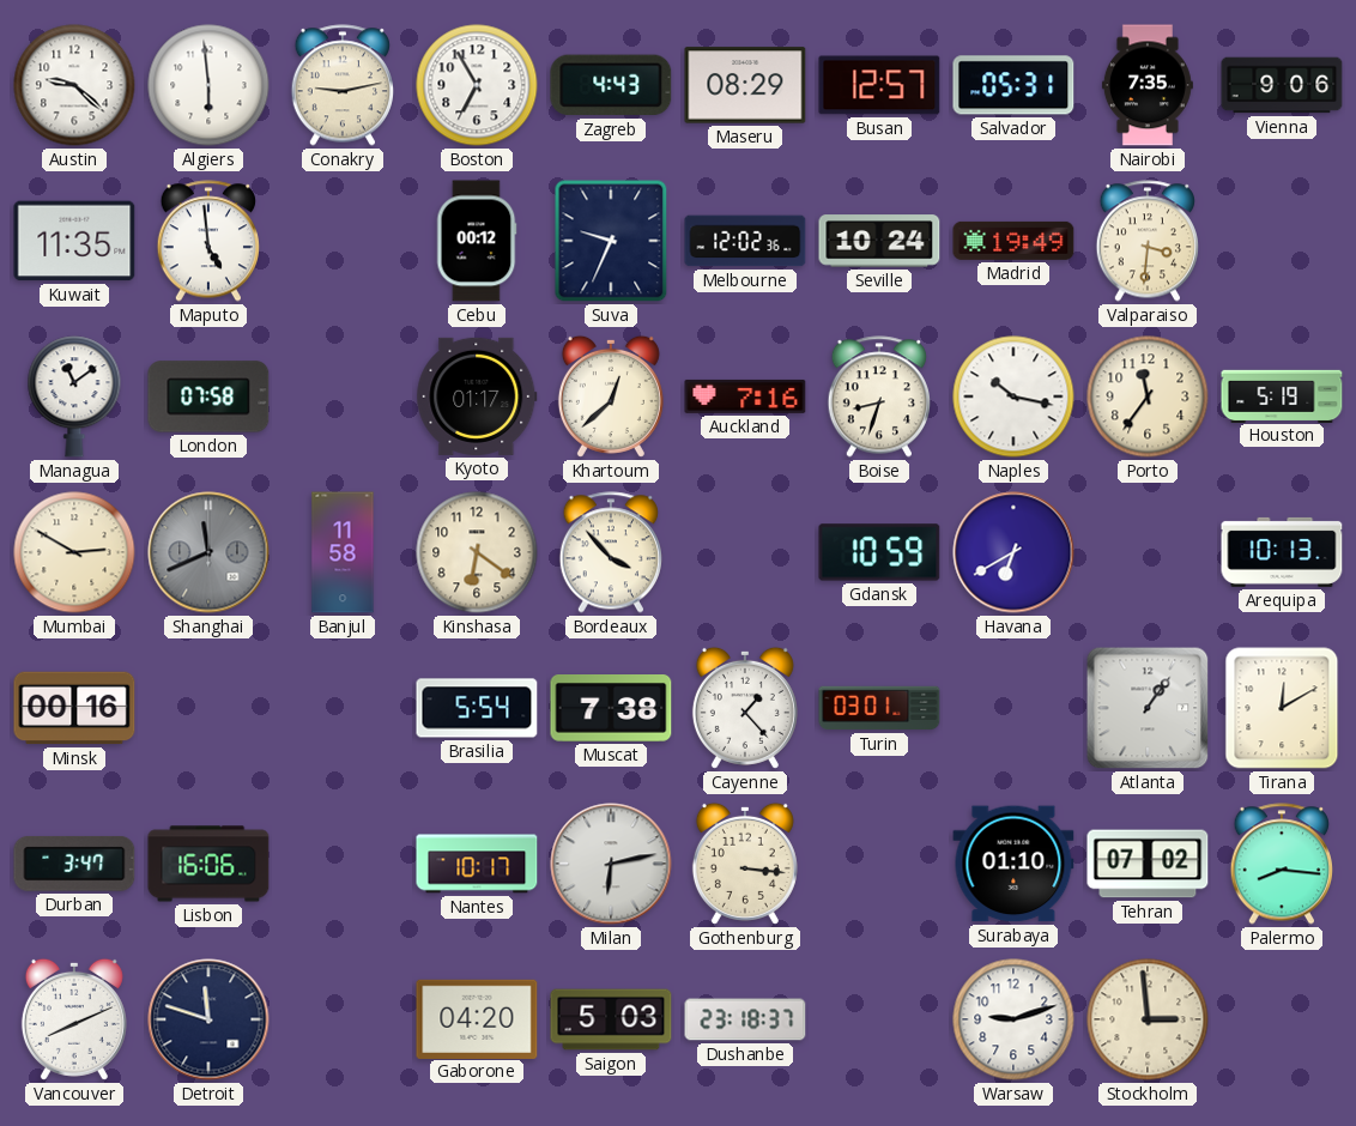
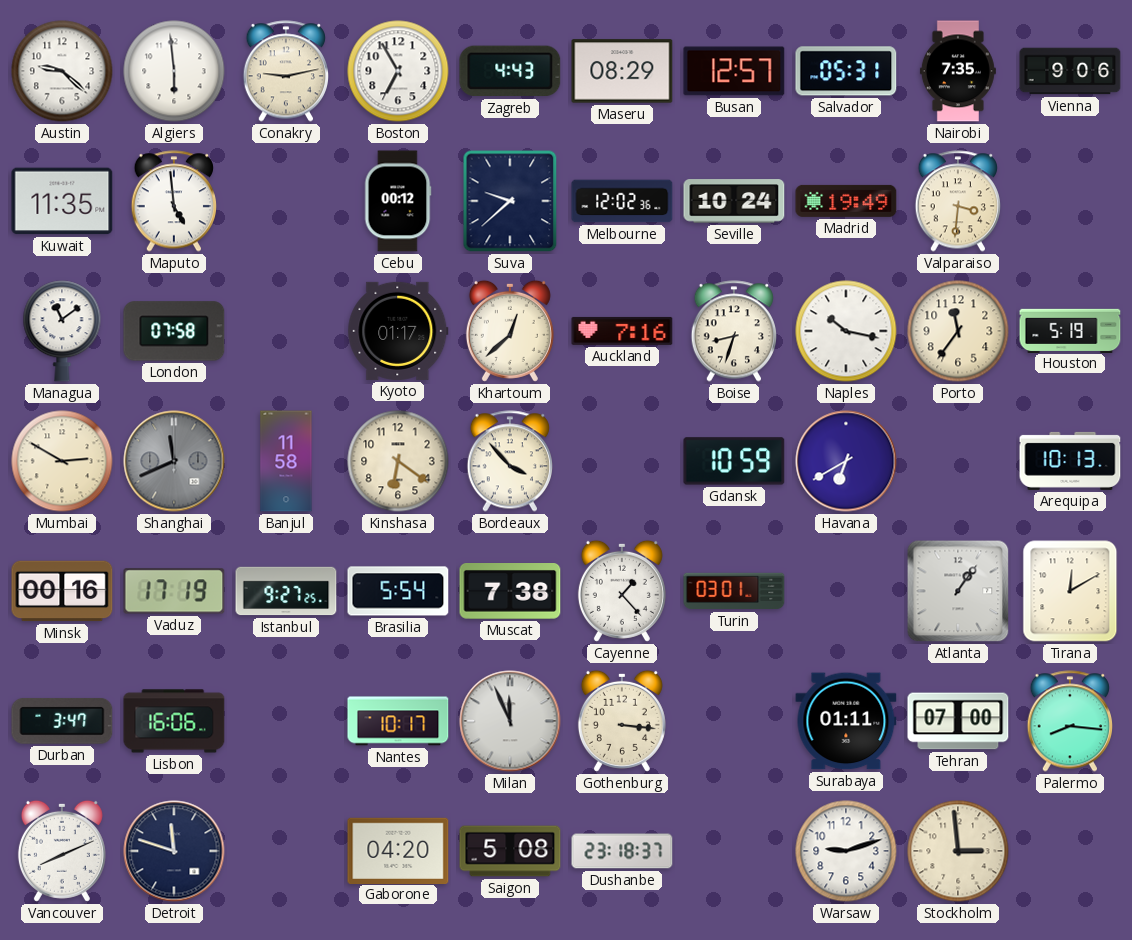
Suva: 9:34 -> 9:38 (510, 201)
Vaduz: none -> 17:19 (174, 591)
Istanbul: none -> 9:27 (286, 591)
Milan: 6:13 -> 11:56 (510, 721)
Surabaya: 01:10 -> 01:11 (846, 721)
Tehran: 07:02 -> 07:00 (958, 721)
Saigon: 5:03 -> 5:08 (510, 851)
